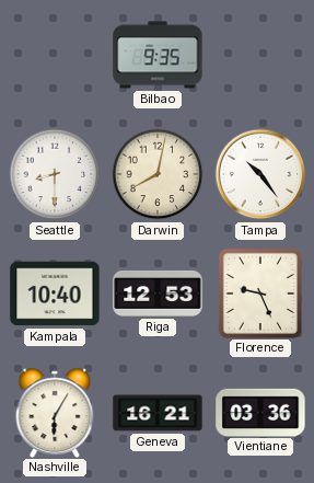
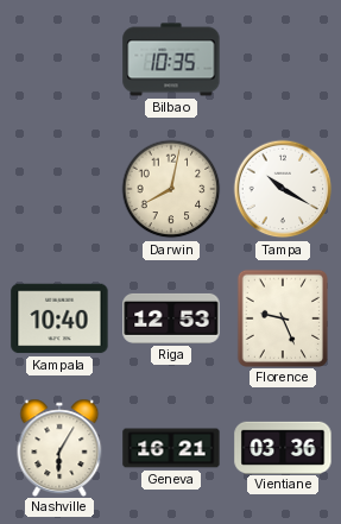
Bilbao: 9:35 -> 10:35 (171, 59)
Seattle: 8:30 -> none (55, 174)
Tampa: 10:24 -> 10:20 (283, 189)
